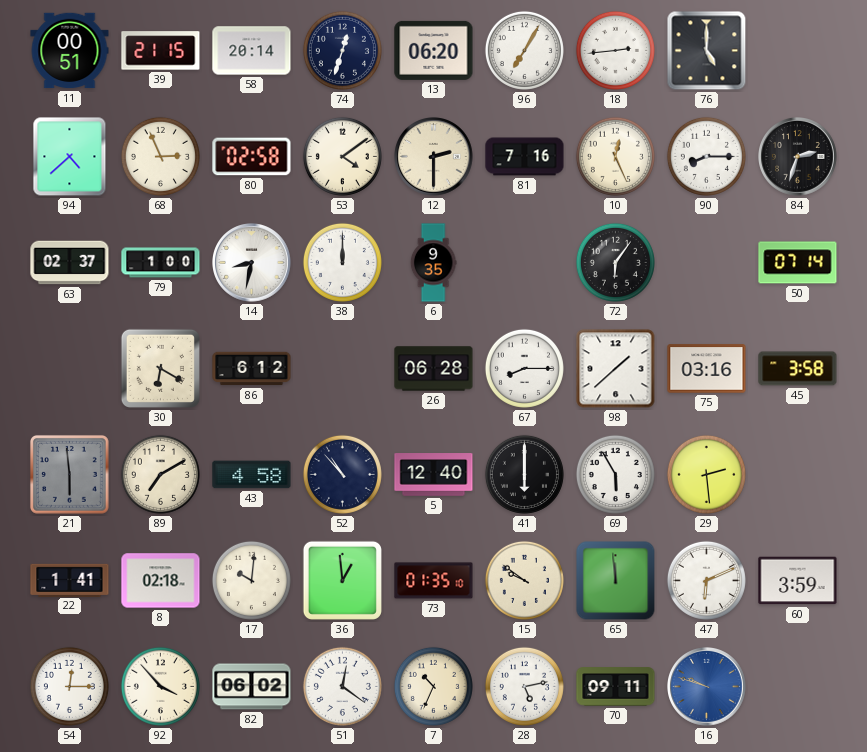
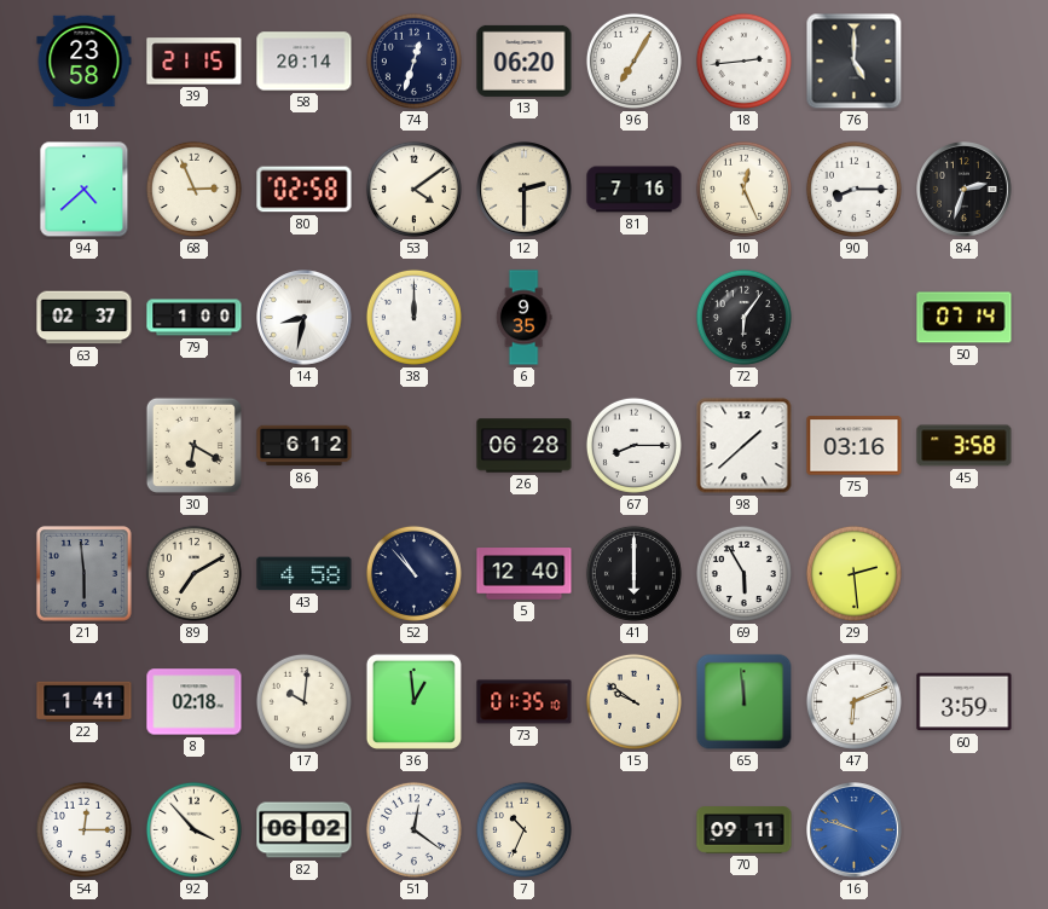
11: 00:51 -> 23:58 (85, 62)
28: 5:13 -> none (524, 686)
